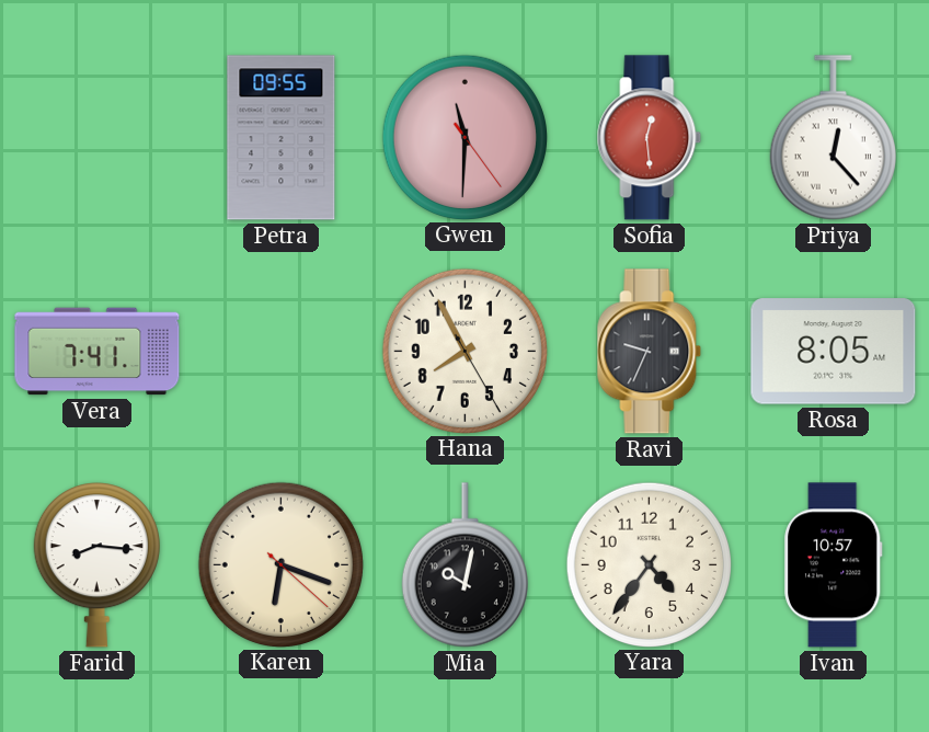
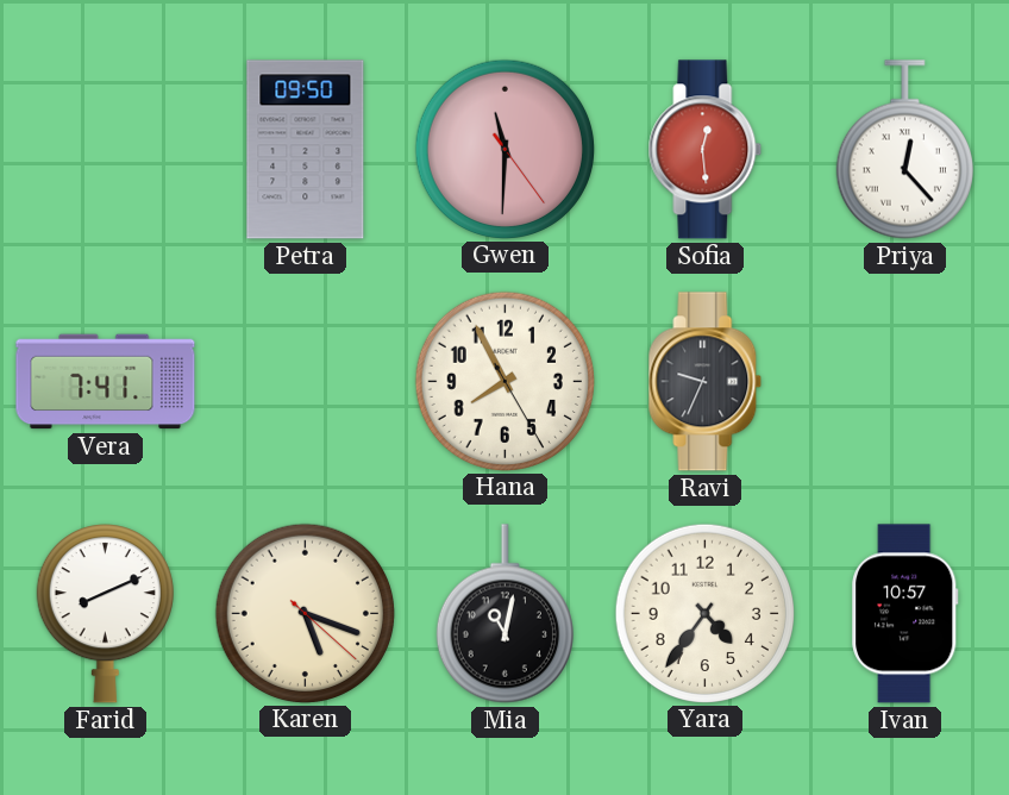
Petra: 09:55 -> 09:50 (306, 150)
Rosa: 8:05 -> none (834, 352)
Farid: 8:16 -> 8:11 (105, 614)
Karen: 6:18 -> 5:18 (305, 613)
Mia: 10:02 -> 11:02 (504, 614)
